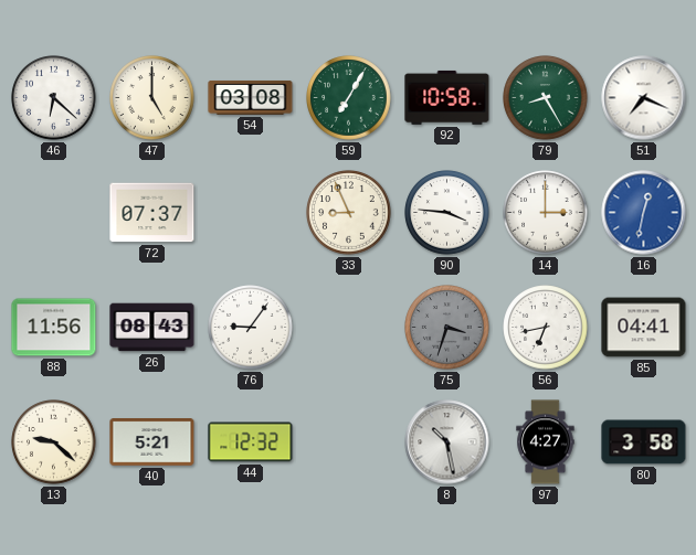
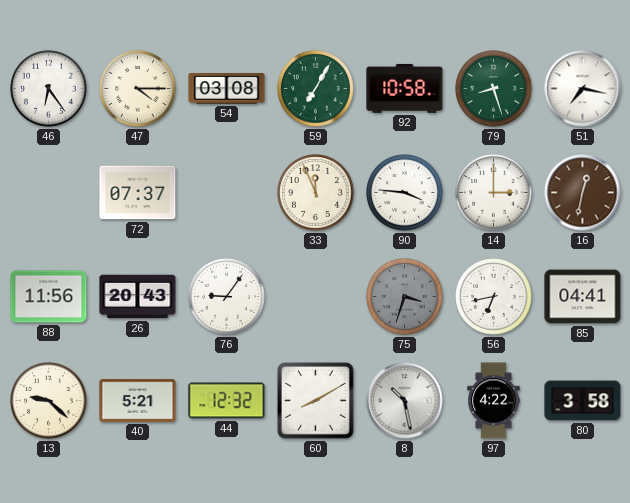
46: 6:22 -> 6:24 (49, 89)
47: 5:00 -> 4:15 (138, 89)
79: 8:25 -> 8:27 (494, 89)
51: 7:19 -> 7:17 (583, 89)
33: 8:56 -> 11:56 (316, 193)
16 dial: blue -> brown (583, 193)
26: 08:43 -> 20:43 (138, 297)
60: none -> 8:10 (315, 400)
97: 4:27 -> 4:22 (494, 401)
